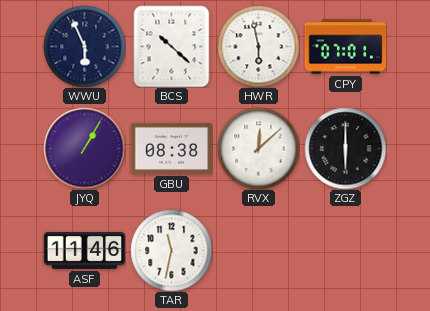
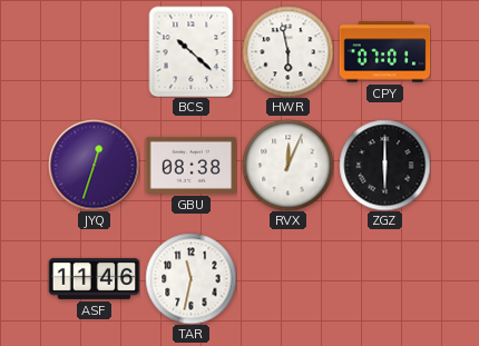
WWU: 5:56 -> none (84, 46)
JYQ: 1:05 -> 12:33 (94, 165)
RVX: 12:08 -> 12:04 (287, 165)
